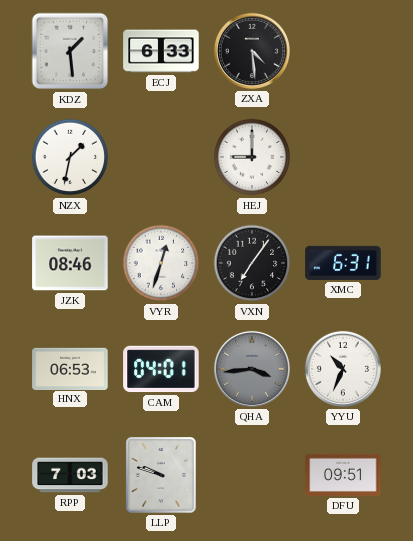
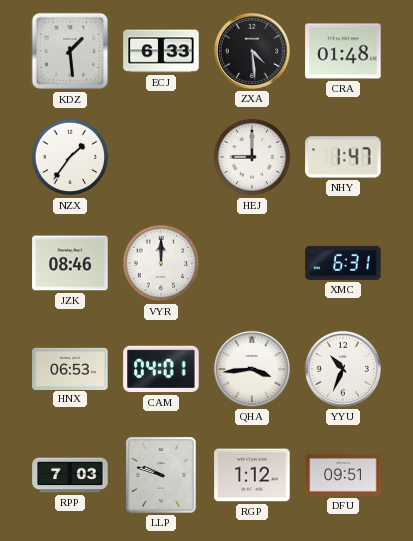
CRA: none -> 01:48 (343, 51)
NZX: 1:32 -> 1:36 (70, 157)
NHY: none -> 1:47 (343, 157)
VYR: 12:33 -> 12:00 (161, 263)
VXN: 7:06 -> none (252, 263)
QHA dial: grey -> white (252, 369)
RGP: none -> 1:12 (252, 475)
